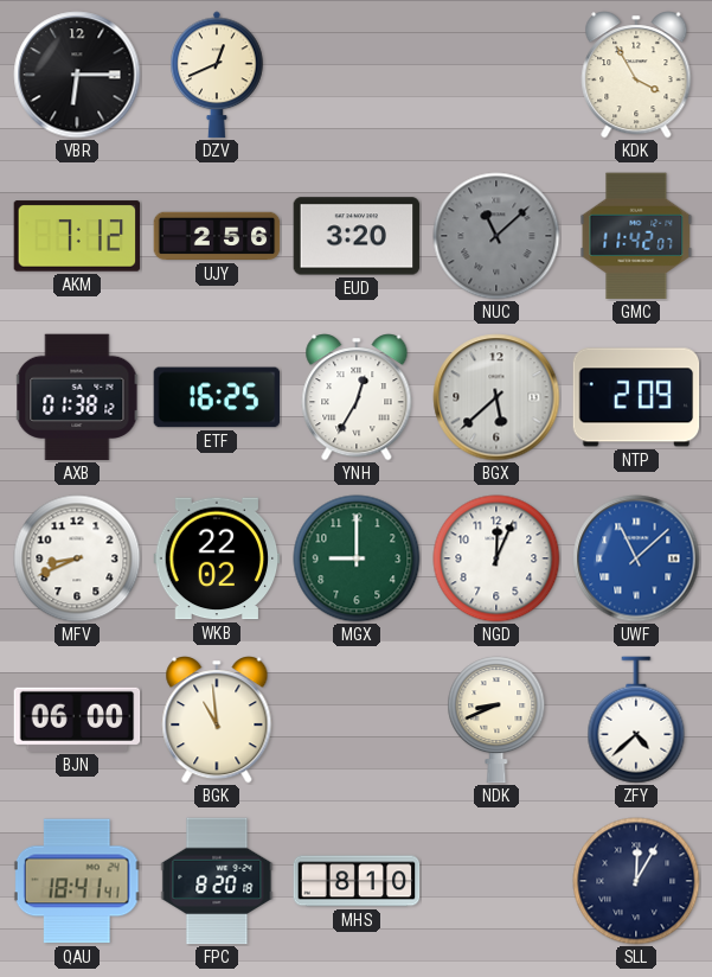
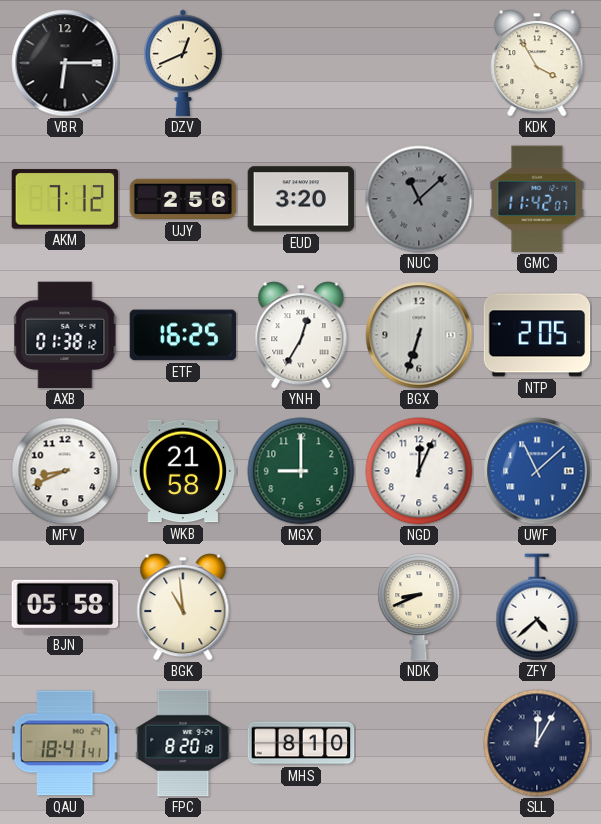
BGX: 5:38 -> 6:33 (419, 335)
NTP: 2:09 -> 2:05 (537, 335)
WKB: 22:02 -> 21:58 (183, 471)
BJN: 06:00 -> 05:58 (65, 607)
